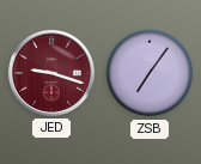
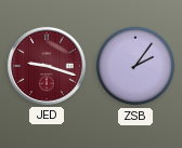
ZSB: 7:06 -> 2:06 (135, 66)
